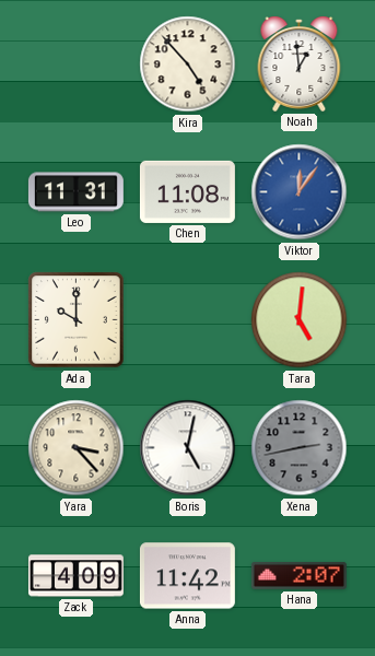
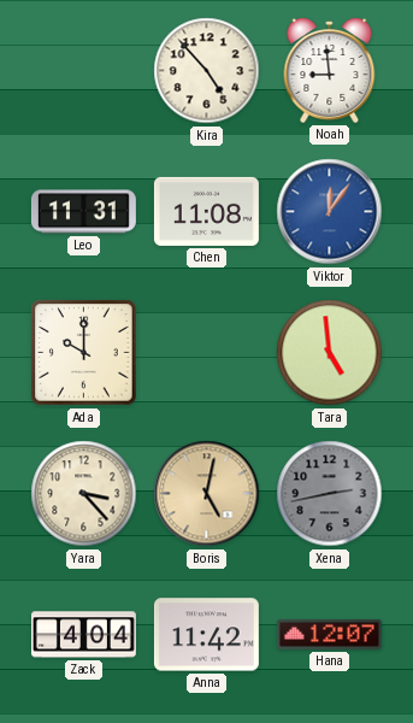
Noah: 12:59 -> 8:59 (330, 71)
Tara: 5:01 -> 4:59 (330, 353)
Boris dial: white -> champagne (207, 494)
Zack: 4:09 -> 4:04 (83, 635)
Hana: 2:07 -> 12:07 (329, 634)
